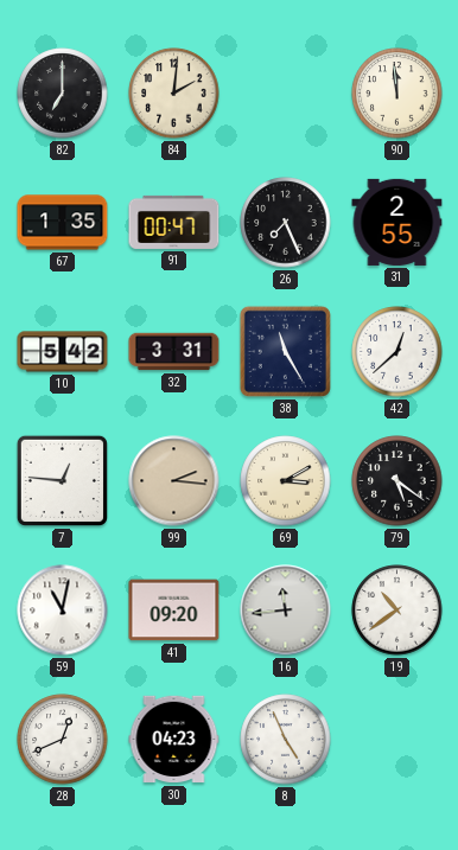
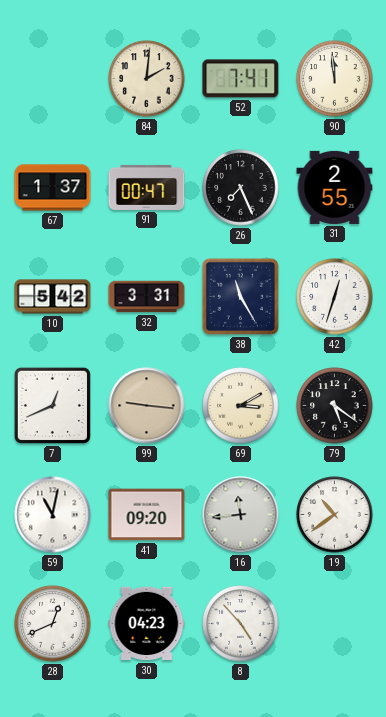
82: 7:00 -> none (63, 94)
52: none -> 7:41 (241, 79)
67: 1:35 -> 1:37 (53, 188)
42: 12:38 -> 12:33 (335, 297)
7: 12:46 -> 12:41 (52, 405)
99: 2:16 -> 9:16 (147, 406)
8: 4:56 -> 4:53 (241, 624)
